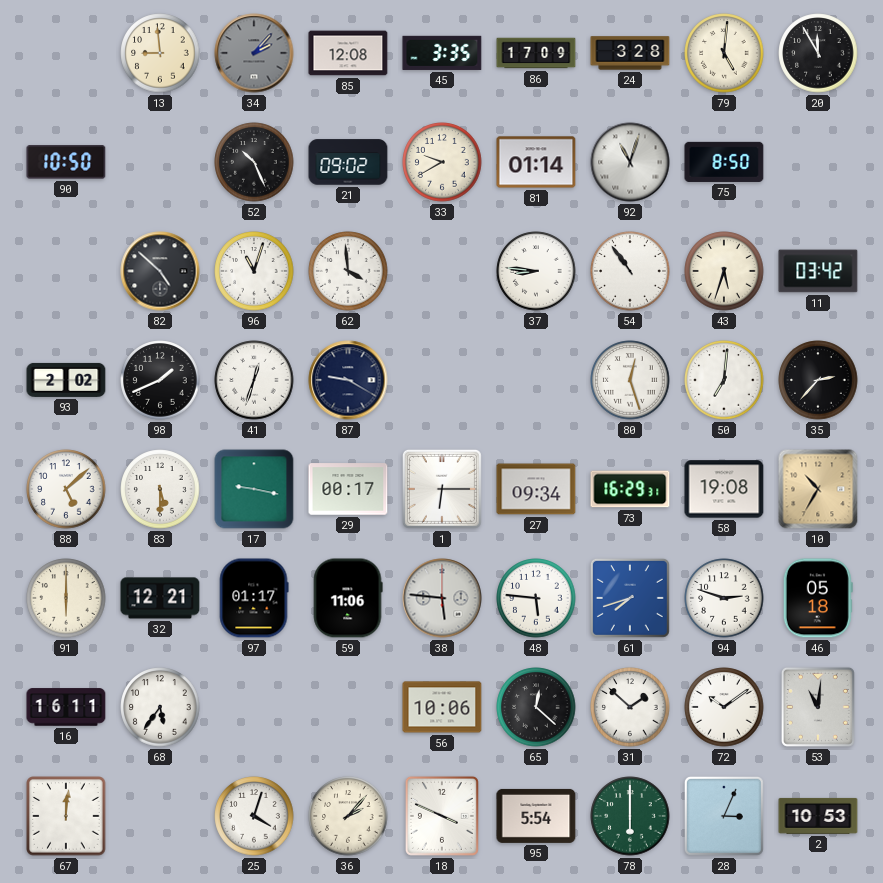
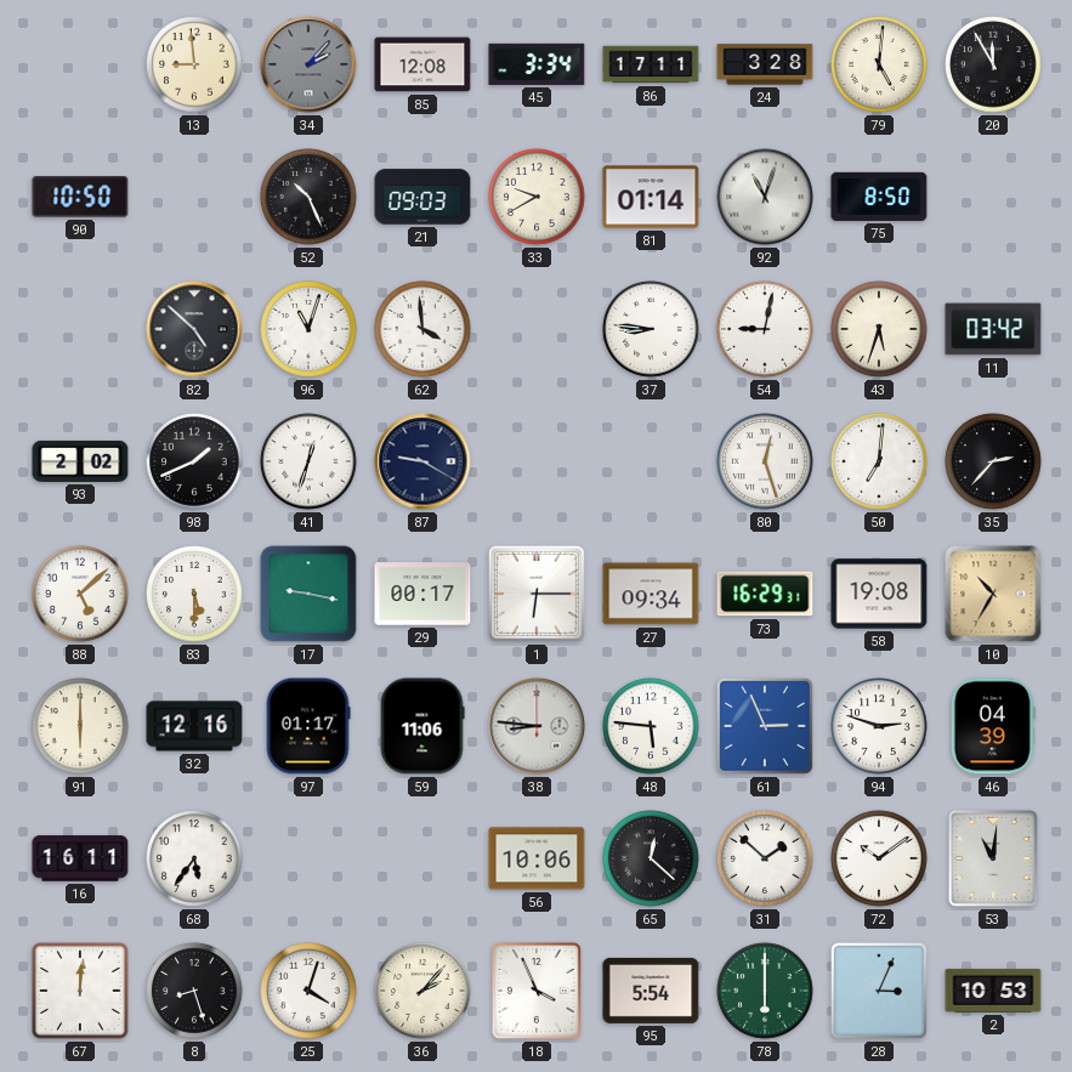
45: 3:35 -> 3:34 (537, 64)
86: 17:09 -> 17:11 (651, 64)
21: 09:02 -> 09:03 (422, 197)
54: 10:54 -> 9:02 (765, 329)
32: 12:21 -> 12:16 (194, 726)
38: 5:46 -> 8:46 (537, 726)
61: 7:42 -> 2:56 (765, 726)
46: 05:18 -> 04:39 (993, 726)
8: none -> 8:27 (194, 991)
18: 3:49 -> 3:56 (537, 991)
